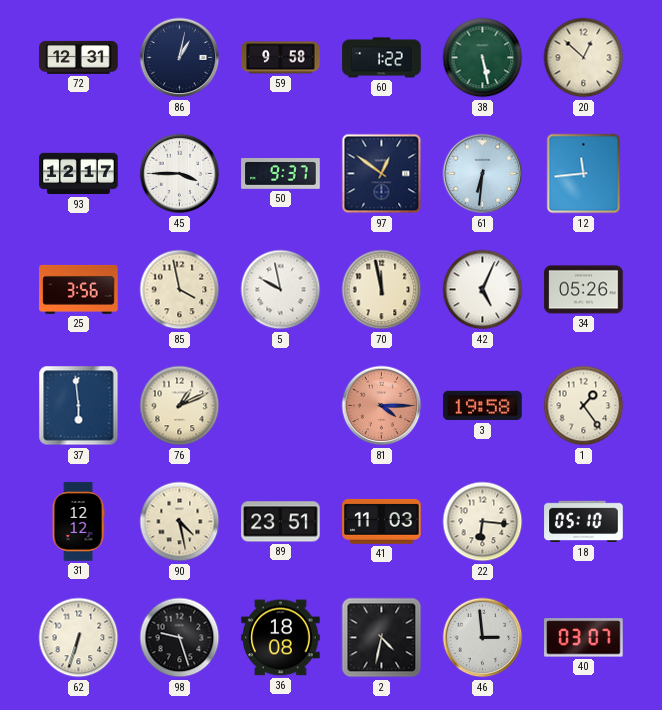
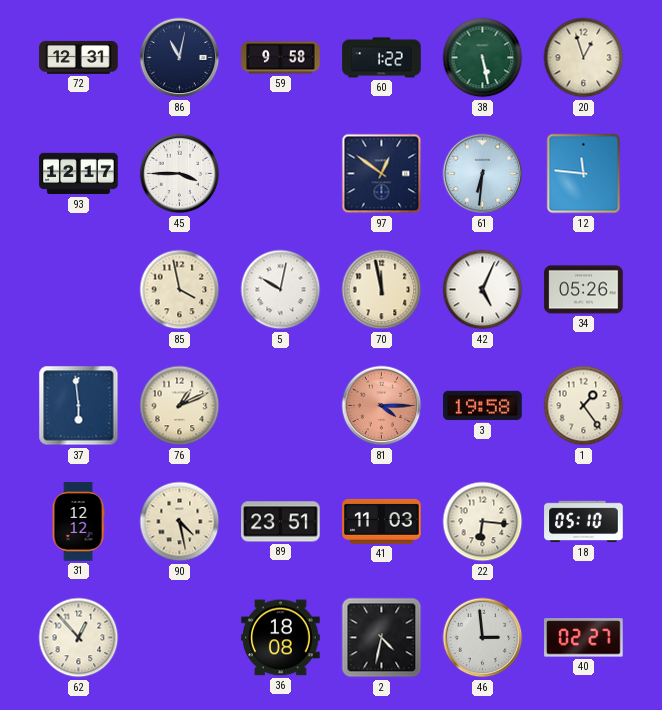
86: 1:02 -> 11:02 (180, 58)
20: 12:52 -> 12:57 (584, 58)
50: 9:37 -> none (281, 174)
12: 11:44 -> 11:46 (584, 174)
25: 3:56 -> none (79, 289)
5: 9:58 -> 10:02 (281, 290)
62: 6:33 -> 12:53 (79, 638)
98: 9:27 -> none (180, 638)
40: 03:07 -> 02:27 (584, 638)
